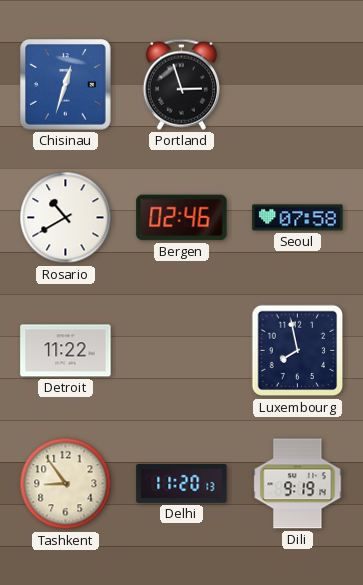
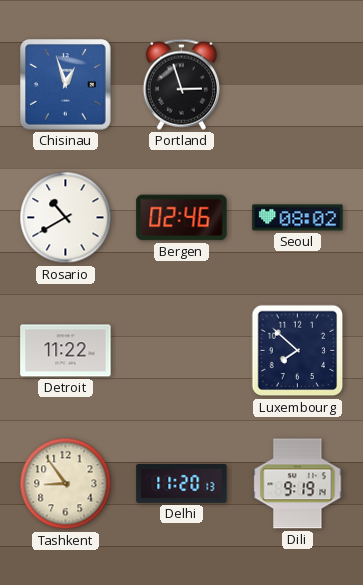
Chisinau: 12:33 -> 12:57 (66, 85)
Seoul: 07:58 -> 08:02 (298, 218)
Luxembourg: 7:58 -> 7:52 (298, 351)
